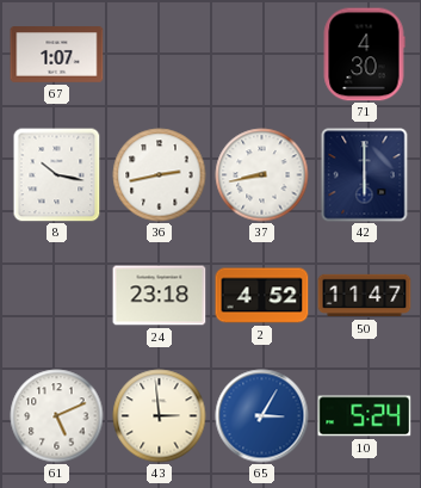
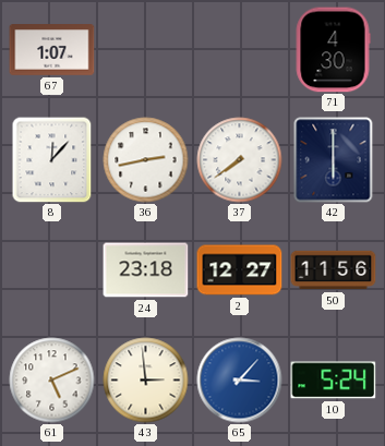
8: 10:17 -> 12:07 (52, 160)
37: 8:43 -> 7:39 (240, 160)
2: 4:52 -> 12:27 (240, 270)
50: 11:47 -> 11:56 (334, 270)
65: 3:05 -> 3:07 (240, 381)
